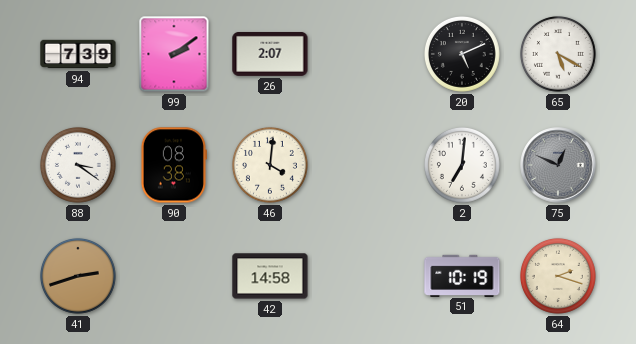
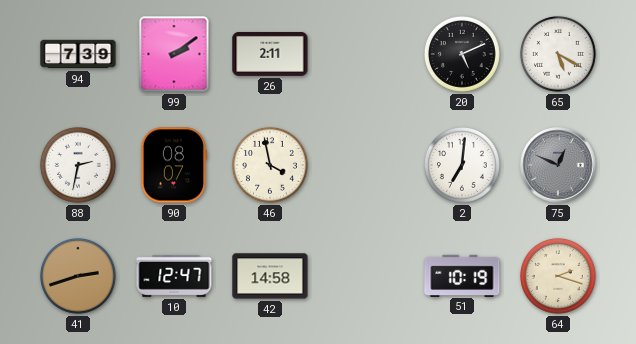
26: 2:07 -> 2:11 (270, 54)
88: 3:21 -> 2:32 (78, 165)
90: 08:38 -> 08:07 (173, 165)
46: 4:01 -> 3:58 (270, 165)
10: none -> 12:47 (174, 276)
